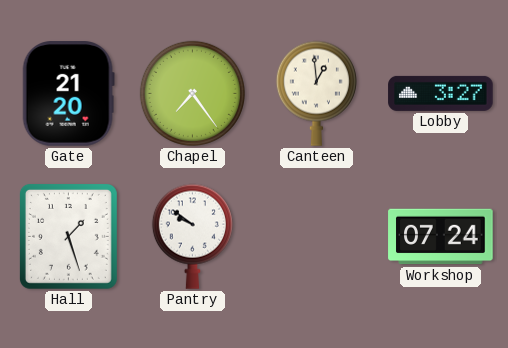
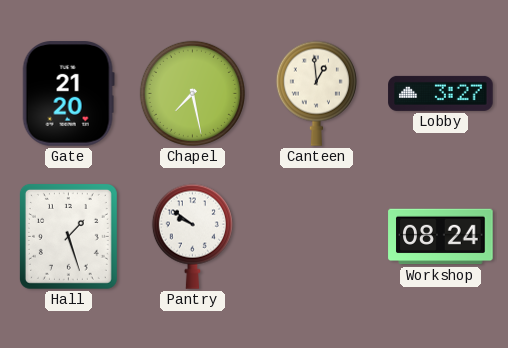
Chapel: 7:24 -> 7:28 (192, 93)
Workshop: 07:24 -> 08:24 (441, 237)
